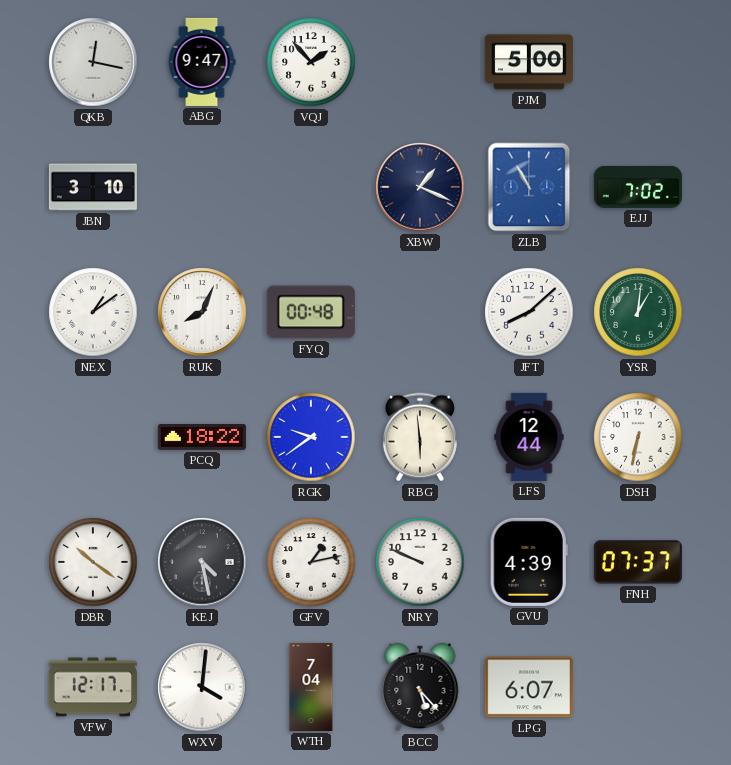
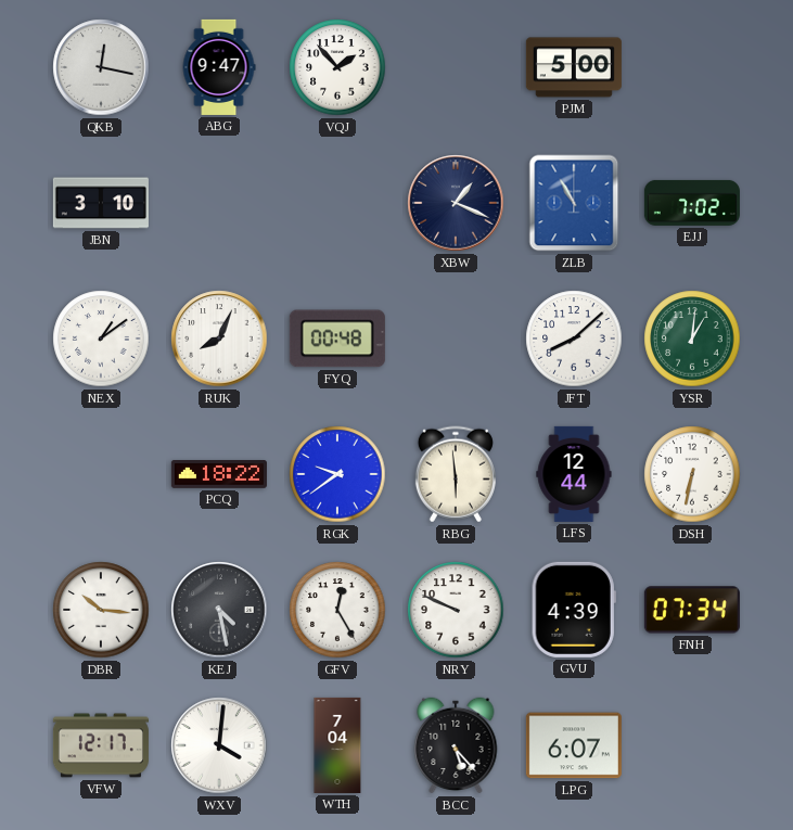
DBR: 10:21 -> 10:16 (101, 610)
GFV: 1:13 -> 12:25 (337, 610)
FNH: 07:37 -> 07:34 (692, 610)
